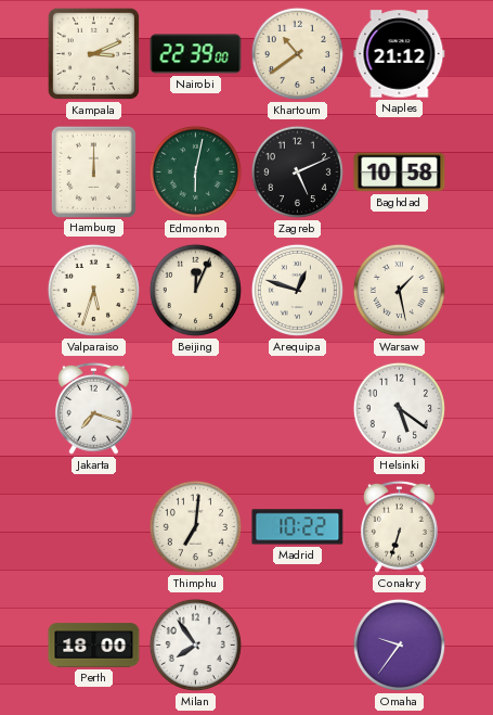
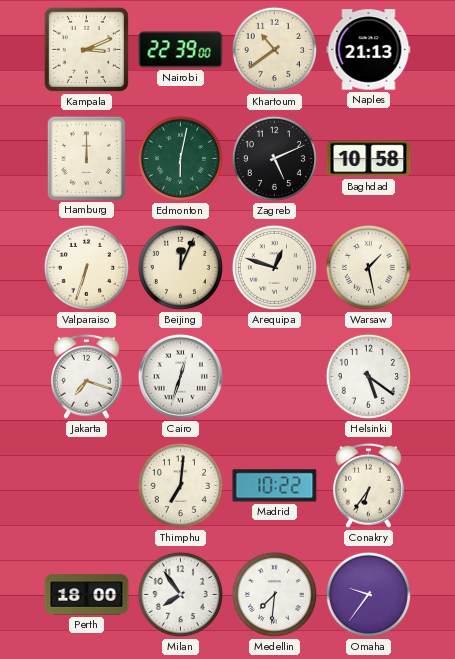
Naples: 21:12 -> 21:13 (369, 50)
Valparaiso: 5:33 -> 6:33 (86, 267)
Cairo: none -> 12:33 (180, 376)
Conakry: 6:33 -> 6:36 (368, 485)
Medellin: none -> 7:31 (274, 594)
